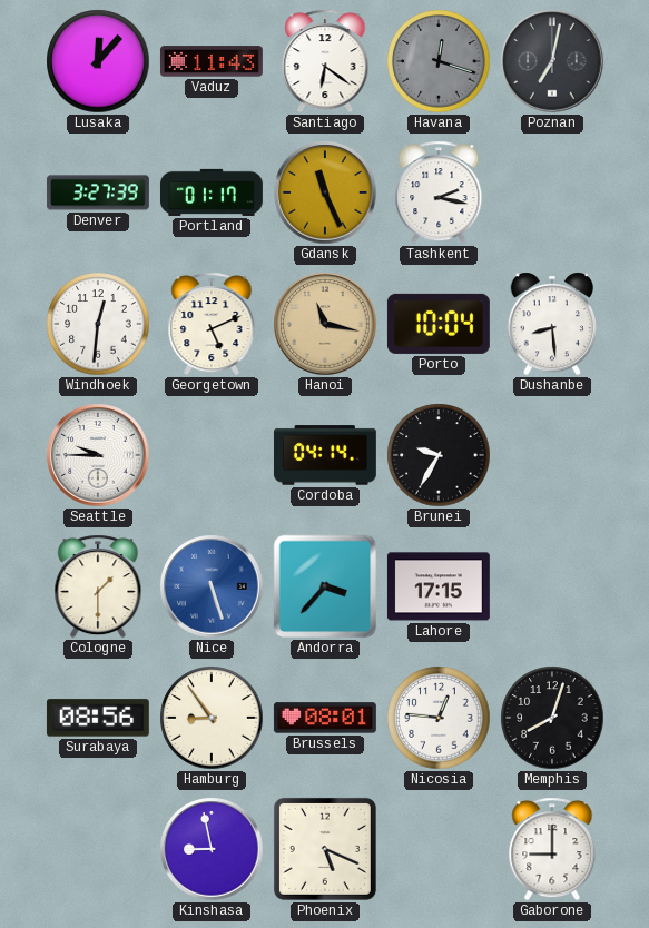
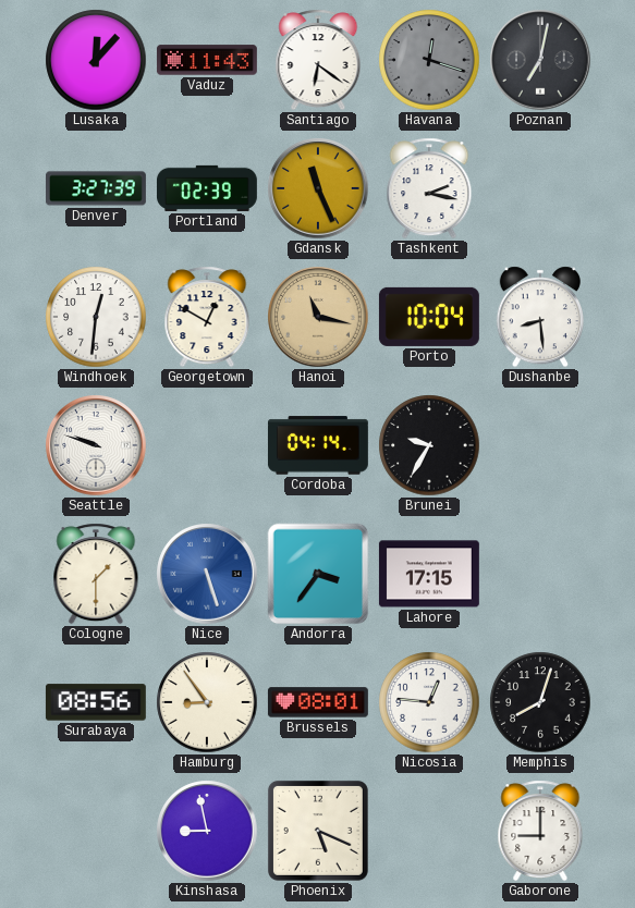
Portland: 01:17 -> 02:39 (207, 188)
Georgetown: 5:11 -> 12:50 (207, 317)
Seattle: 9:45 -> 9:48 (96, 445)
Andorra: 3:37 -> 3:36 (318, 574)
